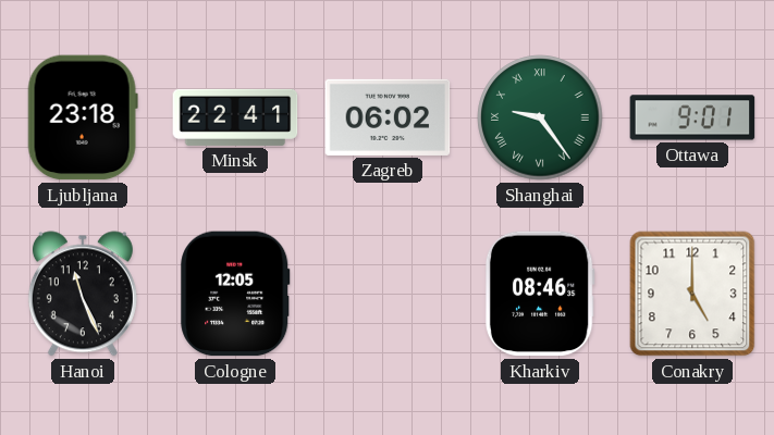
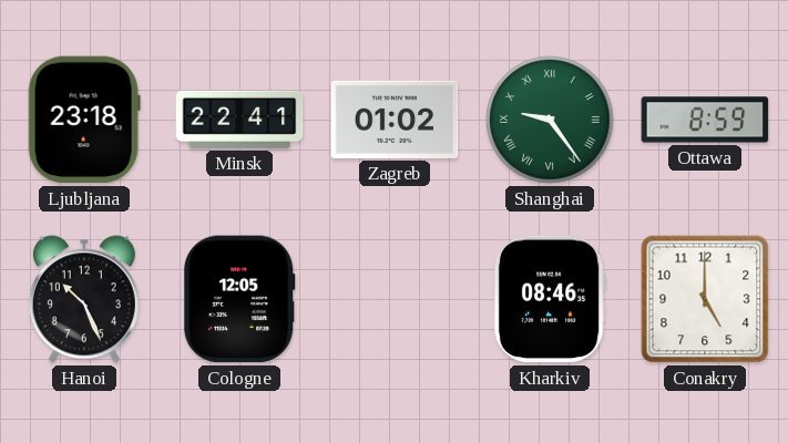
Zagreb: 06:02 -> 01:02 (395, 120)
Ottawa: 9:01 -> 8:59 (705, 120)
Hanoi: 11:26 -> 10:26 (84, 299)
